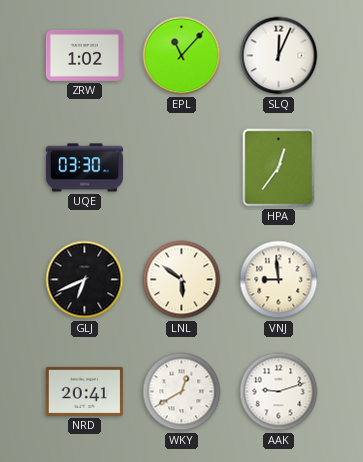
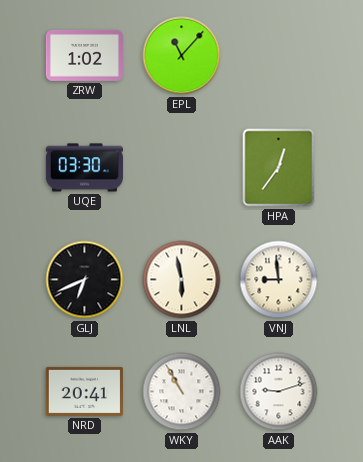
SLQ: 12:04 -> none (279, 56)
LNL: 5:51 -> 5:58 (182, 280)
WKY: 12:40 -> 10:55 (182, 392)
